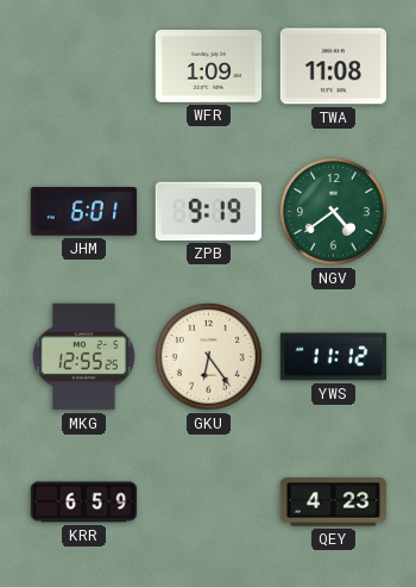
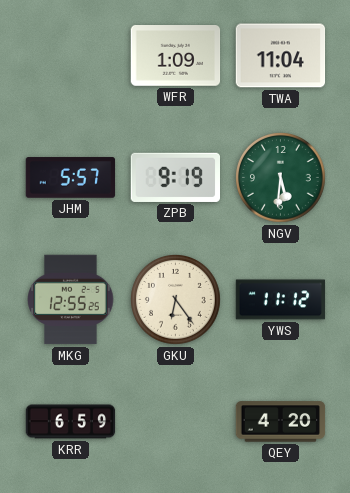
TWA: 11:08 -> 11:04 (281, 56)
JHM: 6:01 -> 5:57 (71, 178)
NGV: 4:39 -> 5:31 (281, 178)
QEY: 4:23 -> 4:20 (281, 422)
